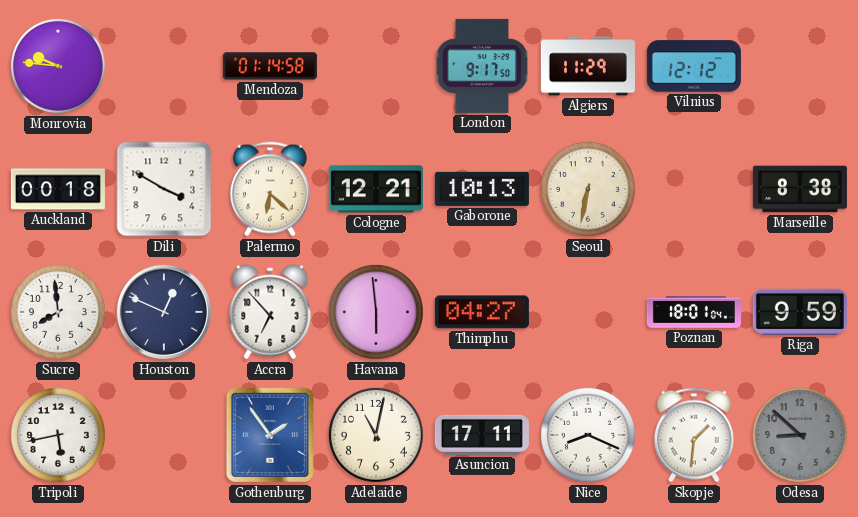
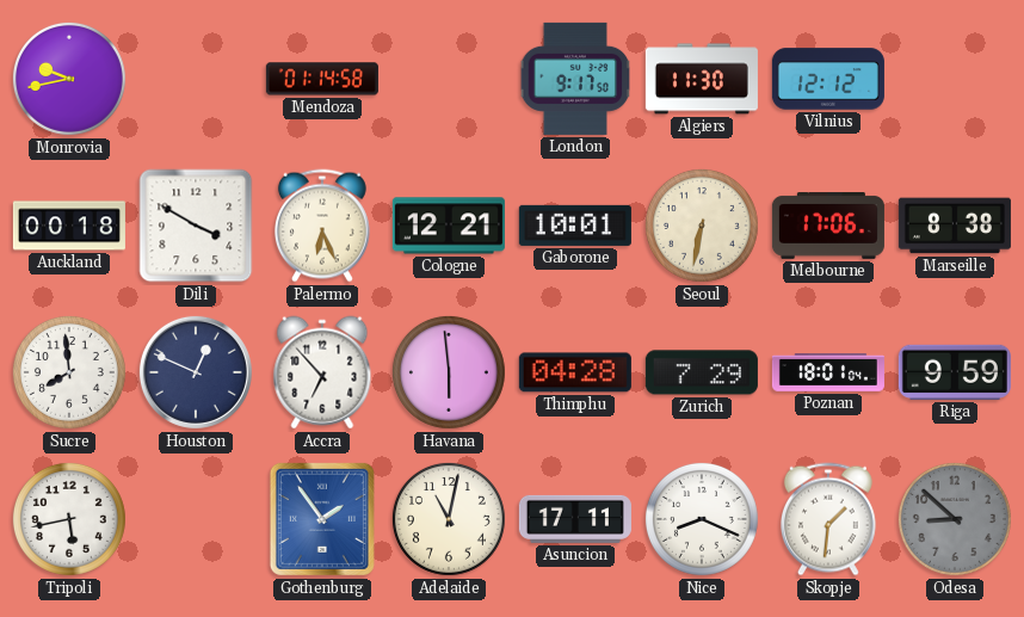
Monrovia: 9:46 -> 9:43 (69, 79)
Algiers: 11:29 -> 11:30 (702, 79)
Palermo: 6:22 -> 6:26 (322, 226)
Gaborone: 10:13 -> 10:01 (575, 226)
Melbourne: none -> 17:06 (828, 227)
Thimphu: 04:27 -> 04:28 (575, 372)
Zurich: none -> 7:29 (702, 372)
